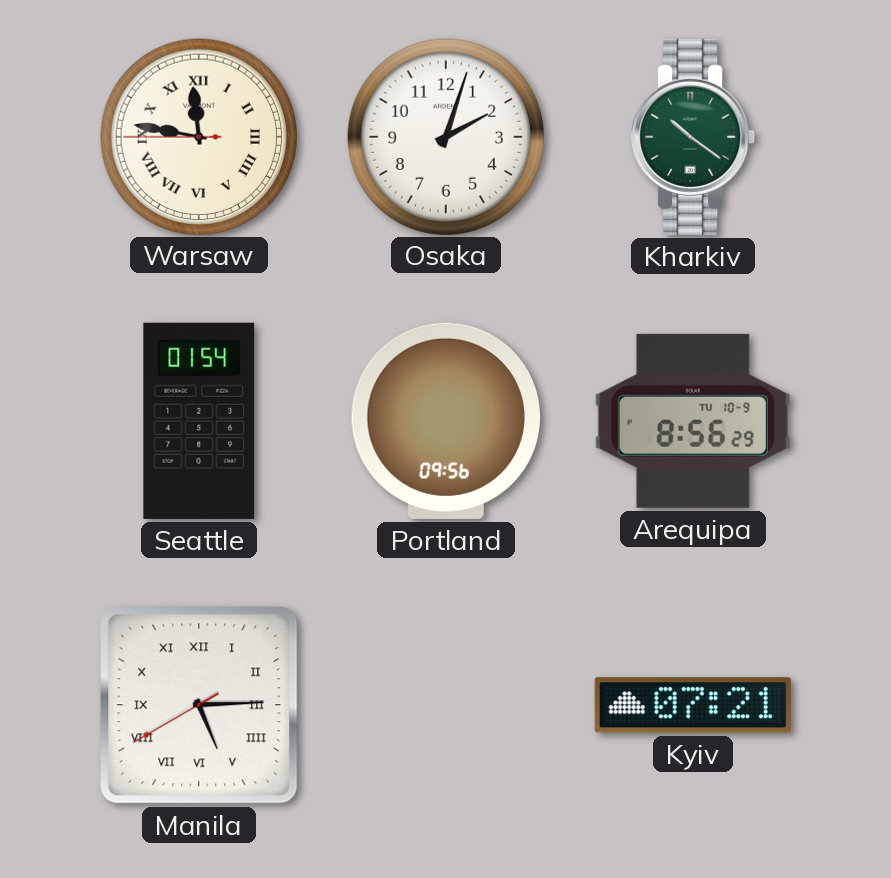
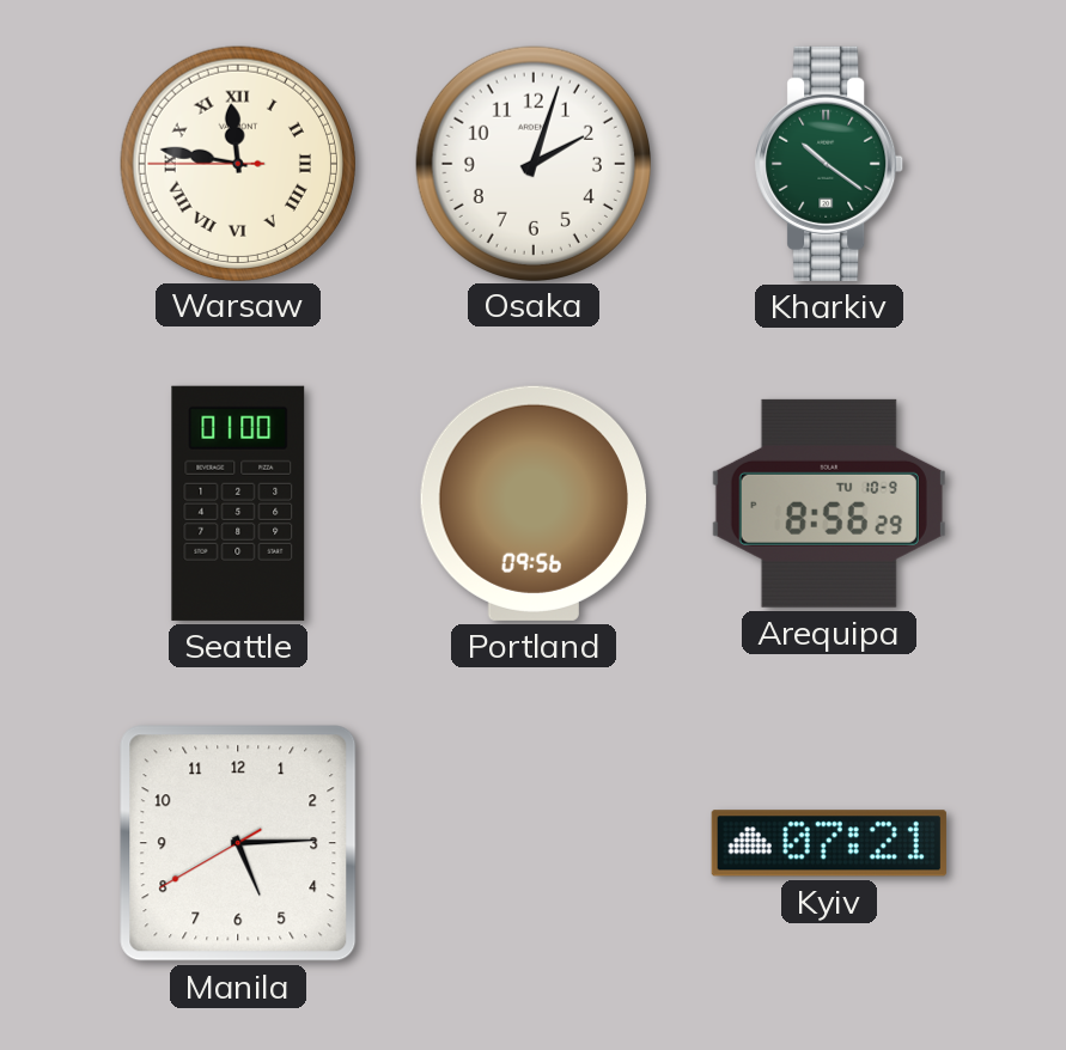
Seattle: 01:54 -> 01:00 (238, 503)
Manila numerals: Roman -> Arabic (238, 843)
